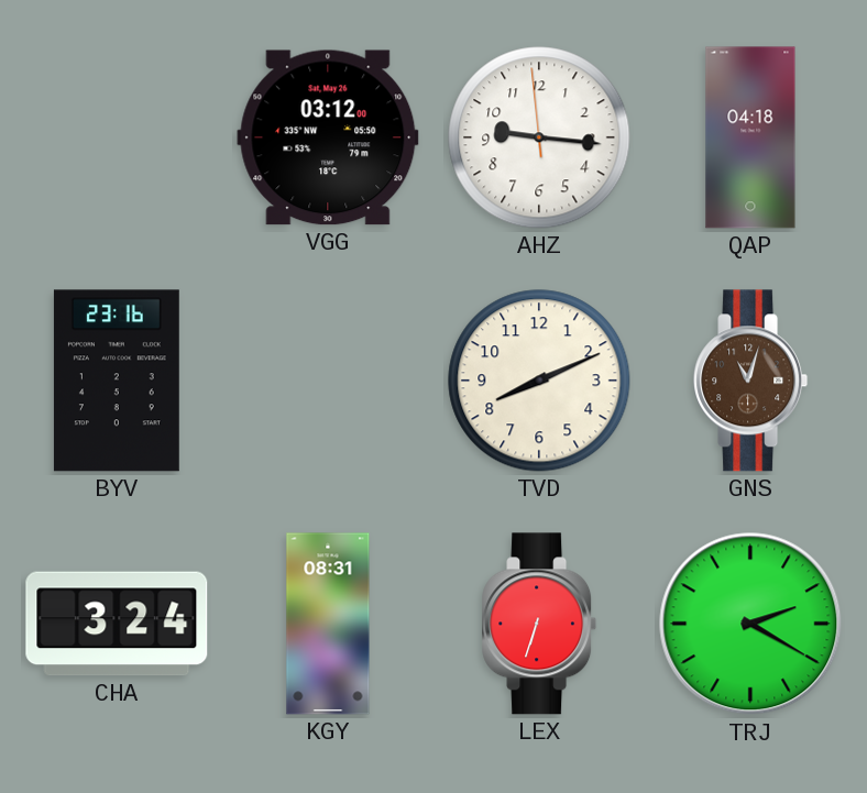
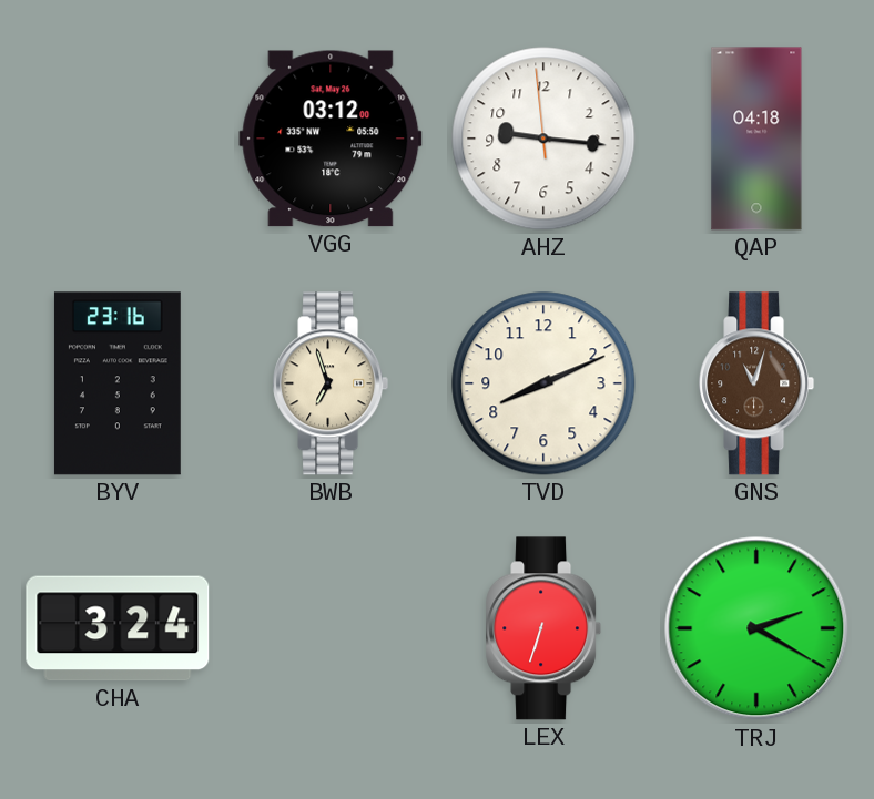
BWB: none -> 6:57 (331, 383)
KGY: 08:31 -> none (328, 624)
